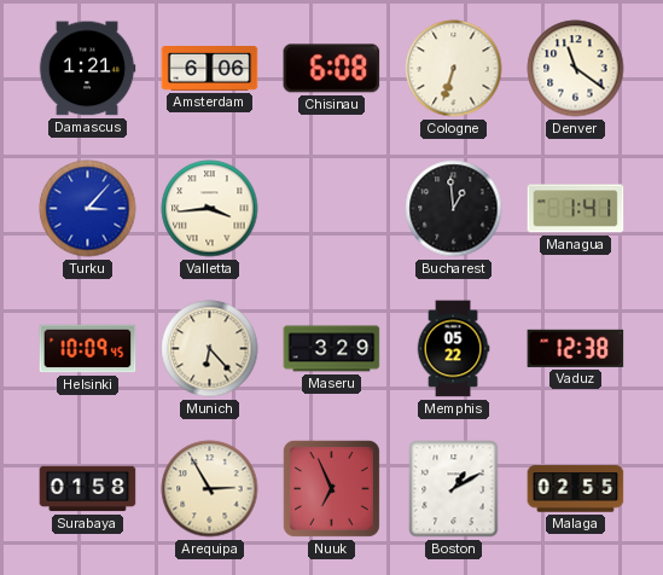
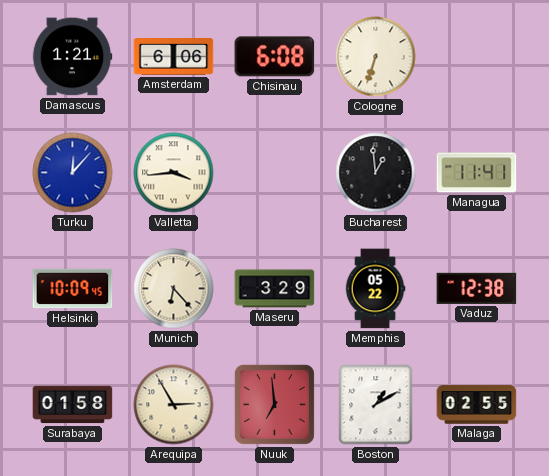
Denver: 11:21 -> none (576, 69)
Turku: 3:07 -> 12:07 (73, 173)
Managua: 1:41 -> 11:41 (477, 173)
Nuuk: 6:56 -> 6:59 (274, 404)
